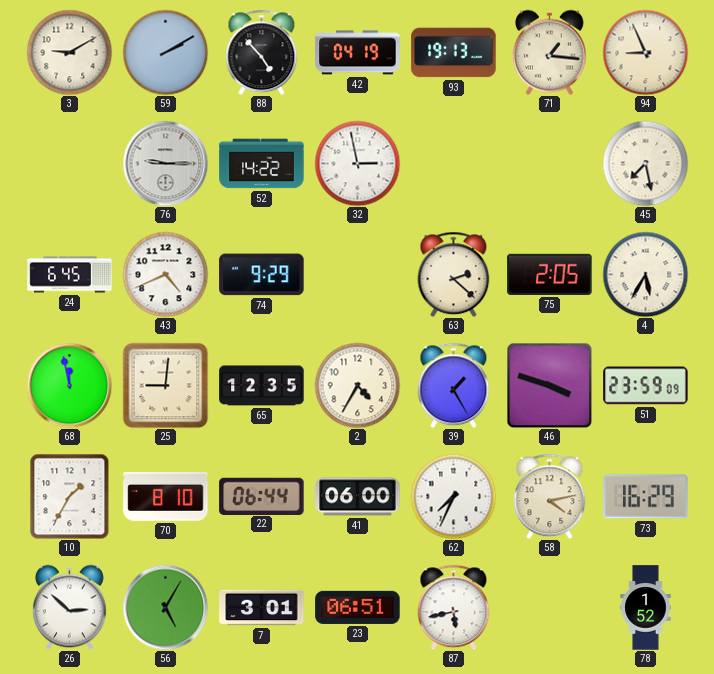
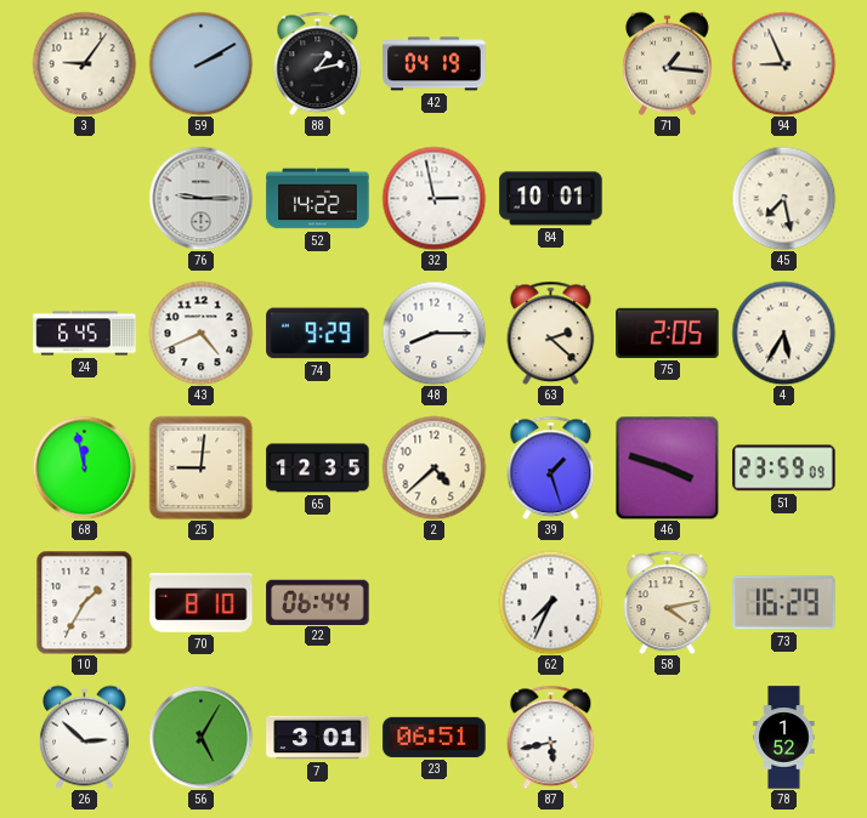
3: 9:10 -> 9:06 (84, 63)
88: 4:53 -> 1:13 (318, 63)
93: 19:13 -> none (454, 53)
84: none -> 10:01 (551, 199)
48: none -> 8:15 (433, 333)
2: 4:35 -> 4:38 (433, 467)
39: 1:25 -> 1:27 (551, 467)
41: 06:00 -> none (358, 497)
